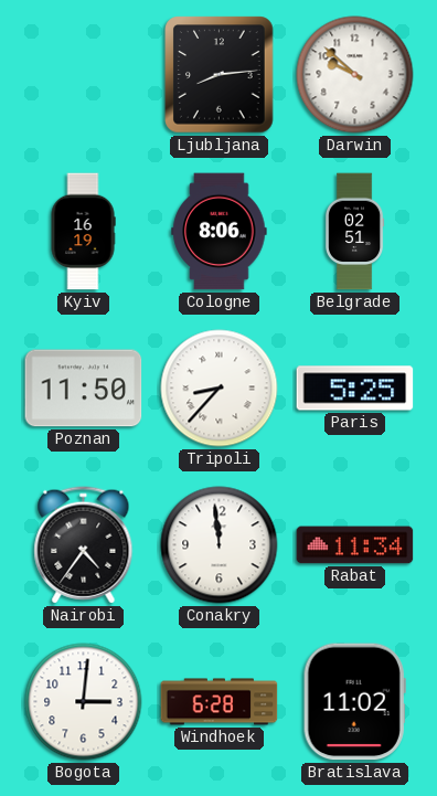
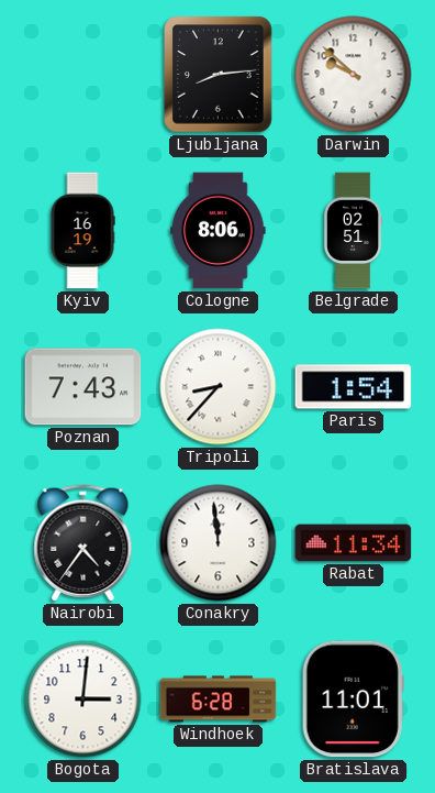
Poznan: 11:50 -> 7:43 (83, 387)
Paris: 5:25 -> 1:54 (354, 387)
Bratislava: 11:02 -> 11:01 (353, 700)
